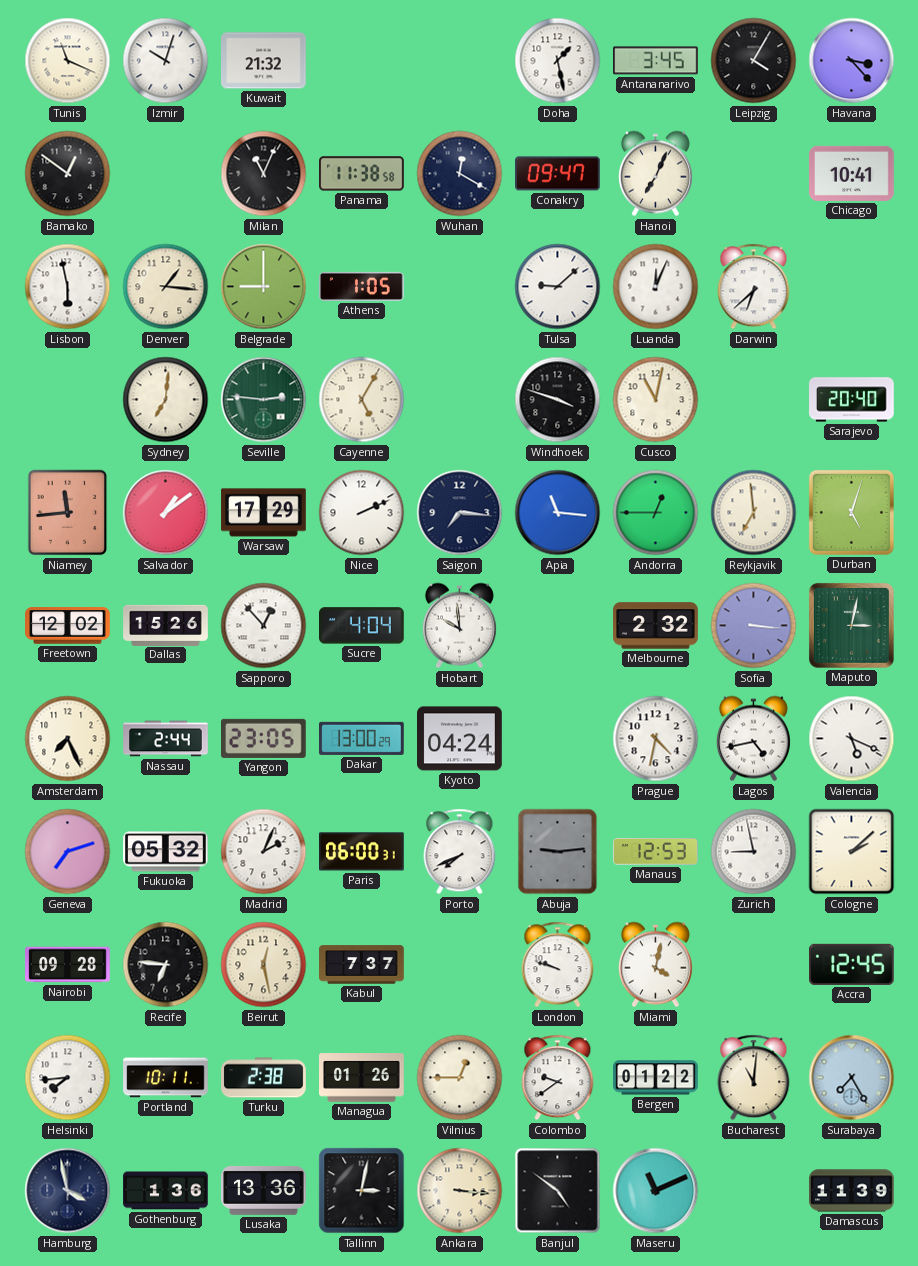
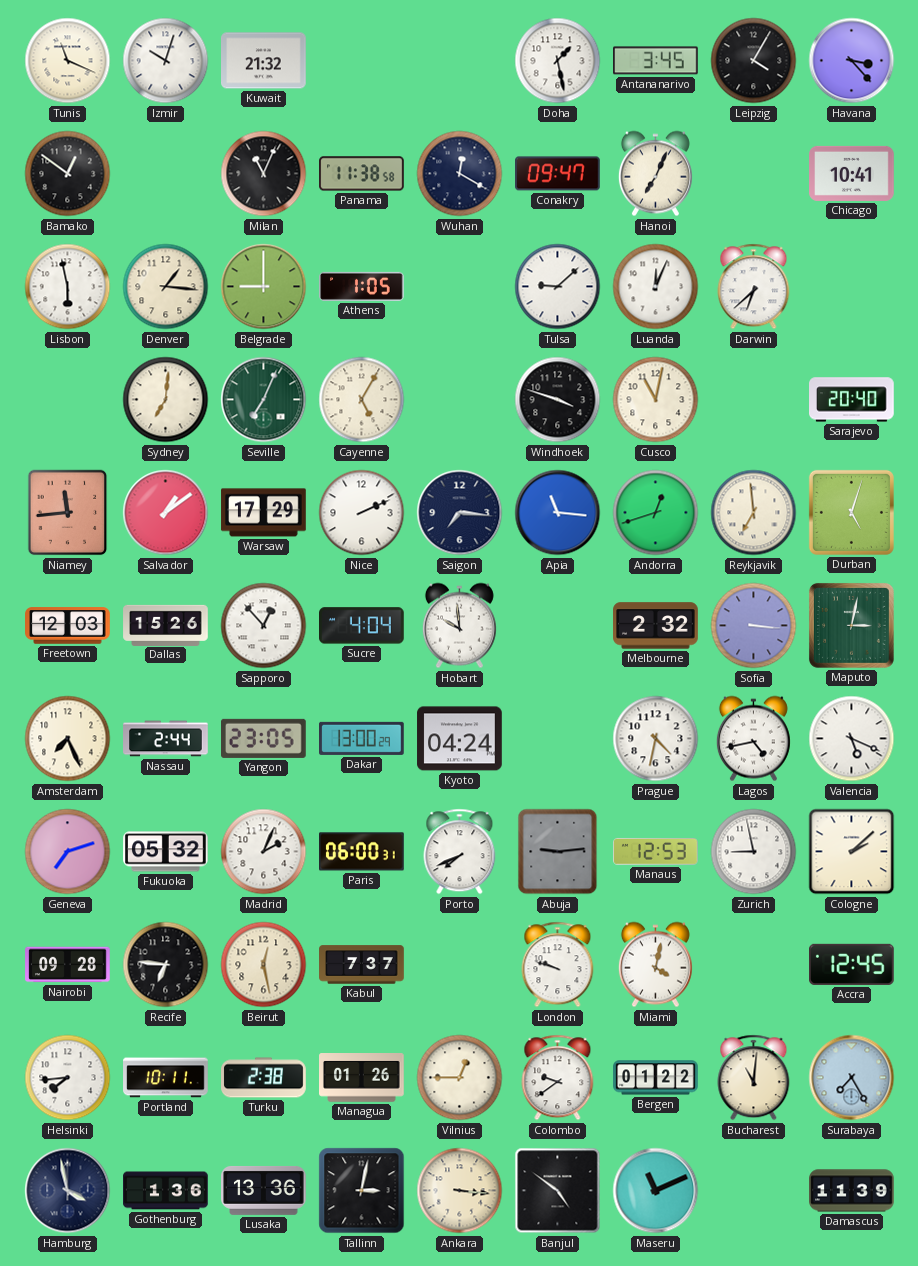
Seville: 2:46 -> 7:04 (264, 400)
Andorra: 12:45 -> 12:42 (656, 513)
Freetown: 12:02 -> 12:03 (68, 626)
